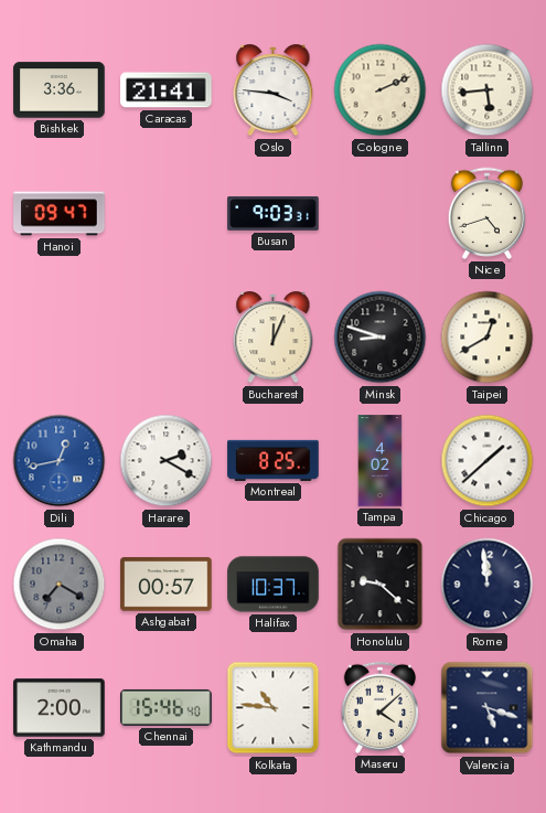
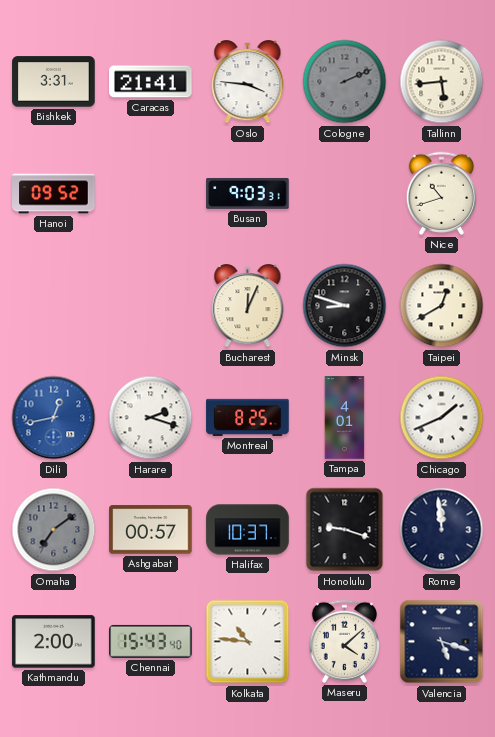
Bishkek: 3:36 -> 3:31 (54, 82)
Cologne dial: cream -> grey (345, 82)
Hanoi: 09:47 -> 09:52 (54, 194)
Nice: 4:42 -> 10:42 (441, 193)
Harare: 2:20 -> 2:18 (151, 418)
Tampa: 4:02 -> 4:01 (345, 418)
Chicago: 1:38 -> 1:41 (442, 418)
Omaha: 7:20 -> 7:09 (54, 530)
Honolulu: 9:22 -> 9:18 (345, 530)
Chennai: 15:46 -> 15:43 (151, 641)
